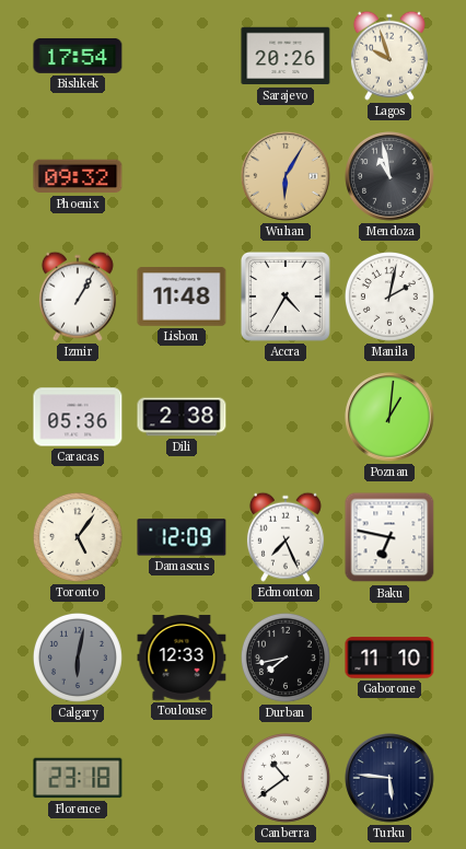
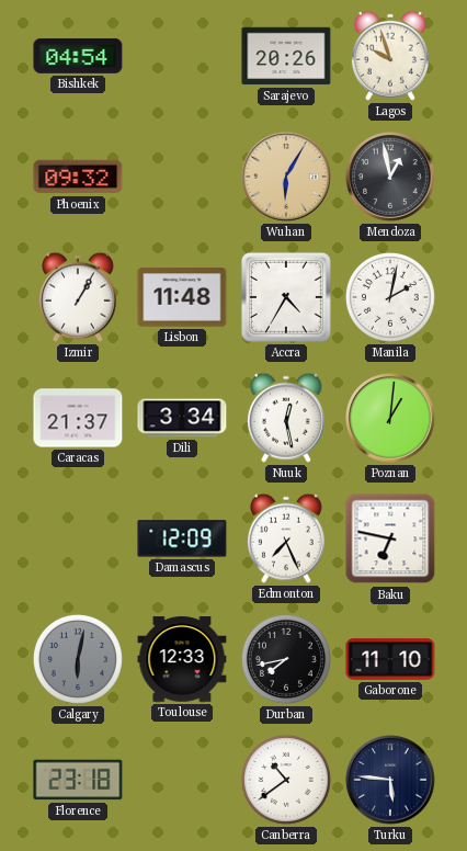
Bishkek: 17:54 -> 04:54 (78, 56)
Mendoza: 10:58 -> 12:58 (390, 177)
Caracas: 05:36 -> 21:37 (78, 418)
Dili: 2:38 -> 3:34 (182, 418)
Nuuk: none -> 12:28 (286, 418)
Toronto: 5:06 -> none (78, 537)
